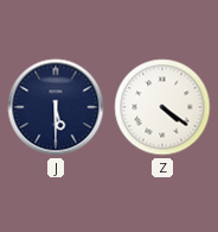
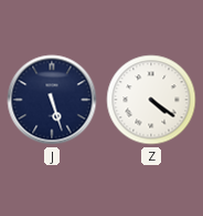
J: 5:30 -> 5:27 (52, 100)
